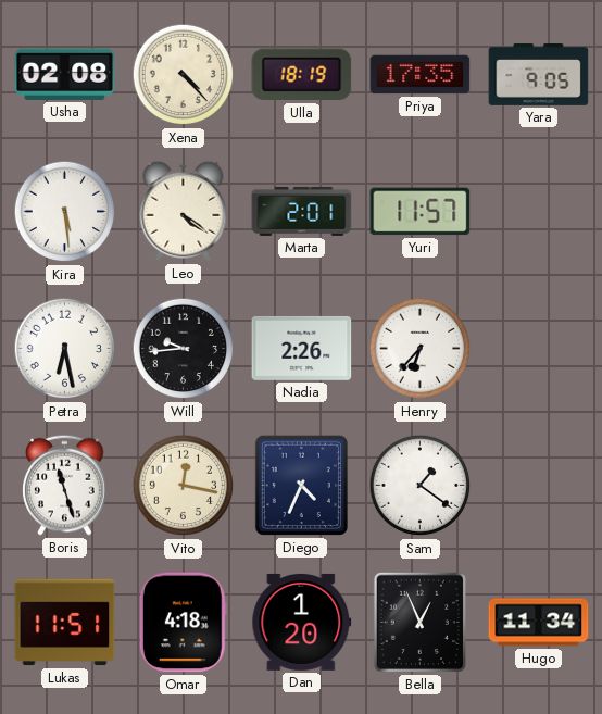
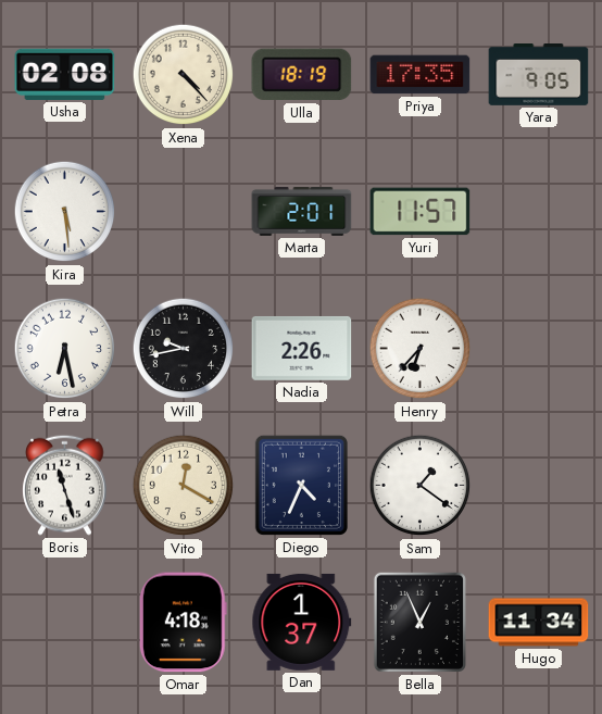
Leo: 4:21 -> none (184, 211)
Will: 9:44 -> 9:43 (184, 349)
Vito: 12:17 -> 12:20 (184, 486)
Lukas: 11:51 -> none (65, 623)
Dan: 1:20 -> 1:37 (302, 622)
